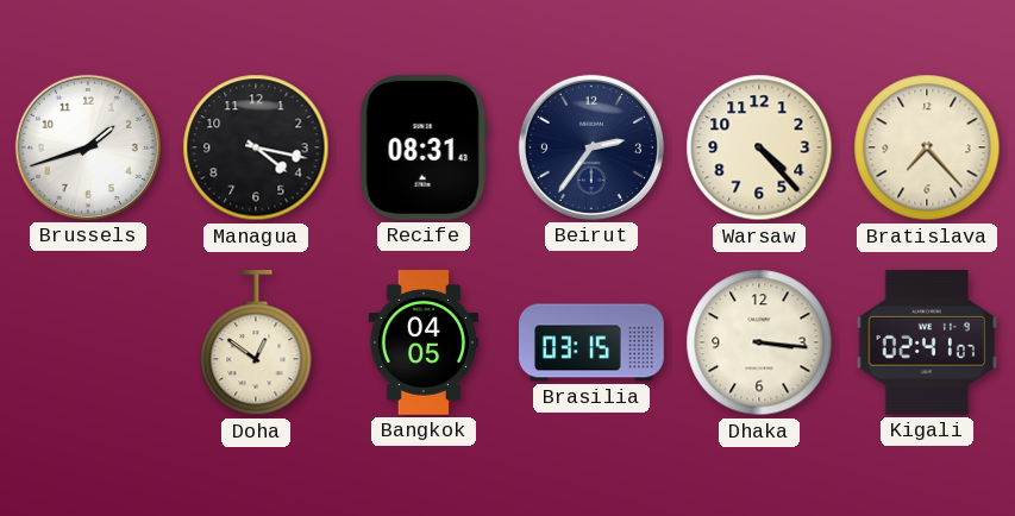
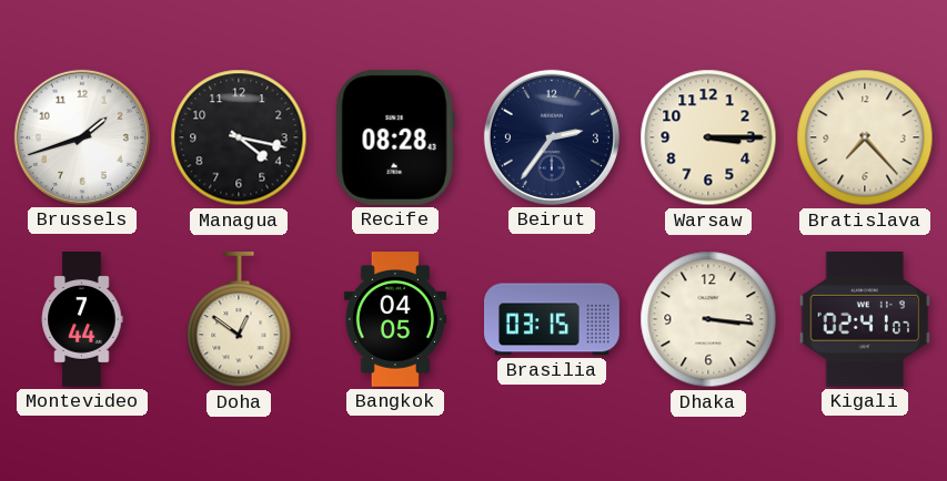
Recife: 08:31 -> 08:28 (395, 137)
Warsaw: 4:23 -> 3:15 (708, 137)
Montevideo: none -> 7:44 (82, 319)
